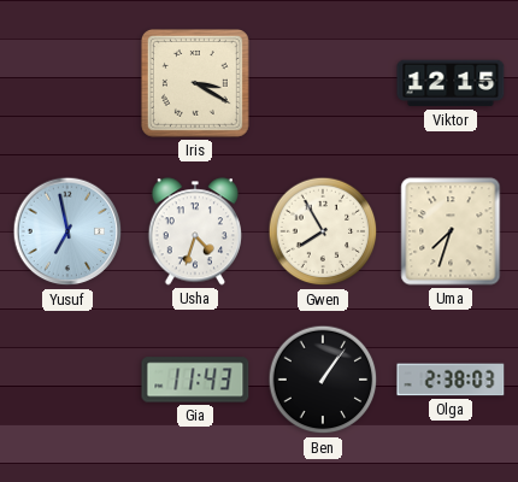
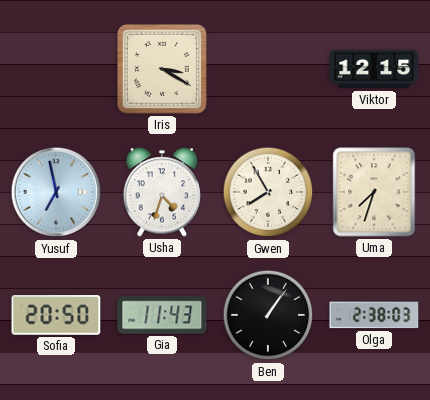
Sofia: none -> 20:50 (56, 316)
